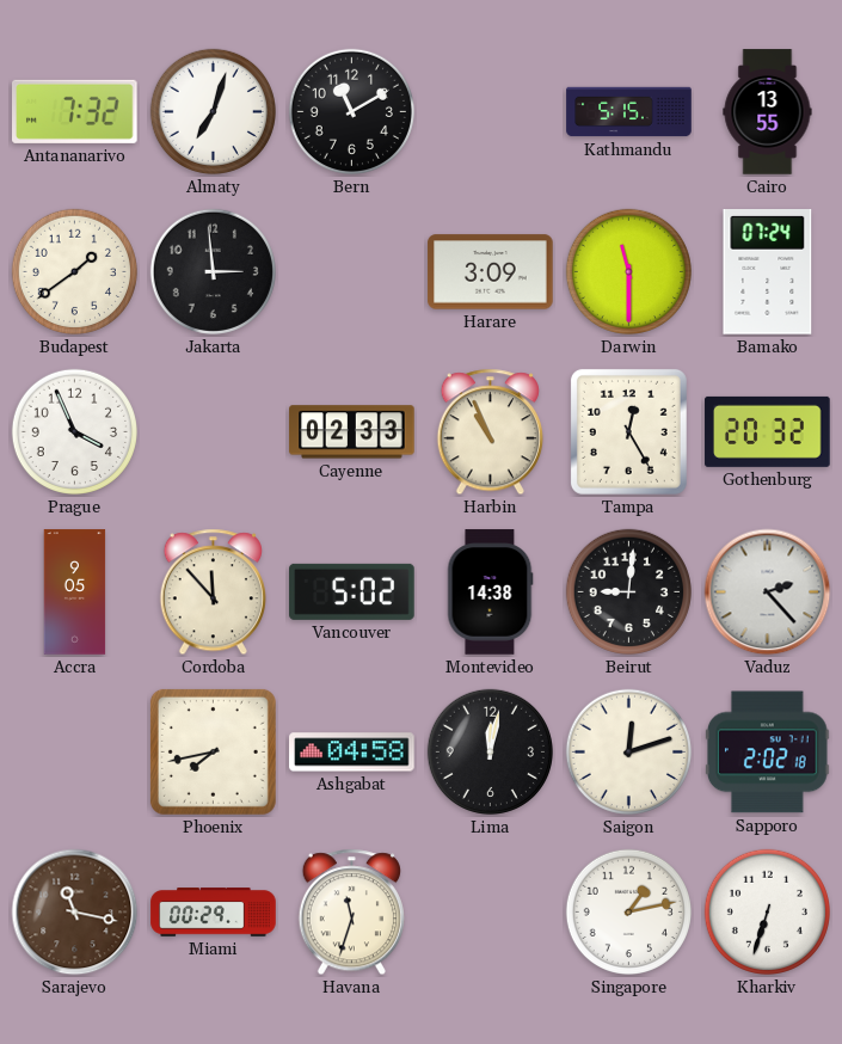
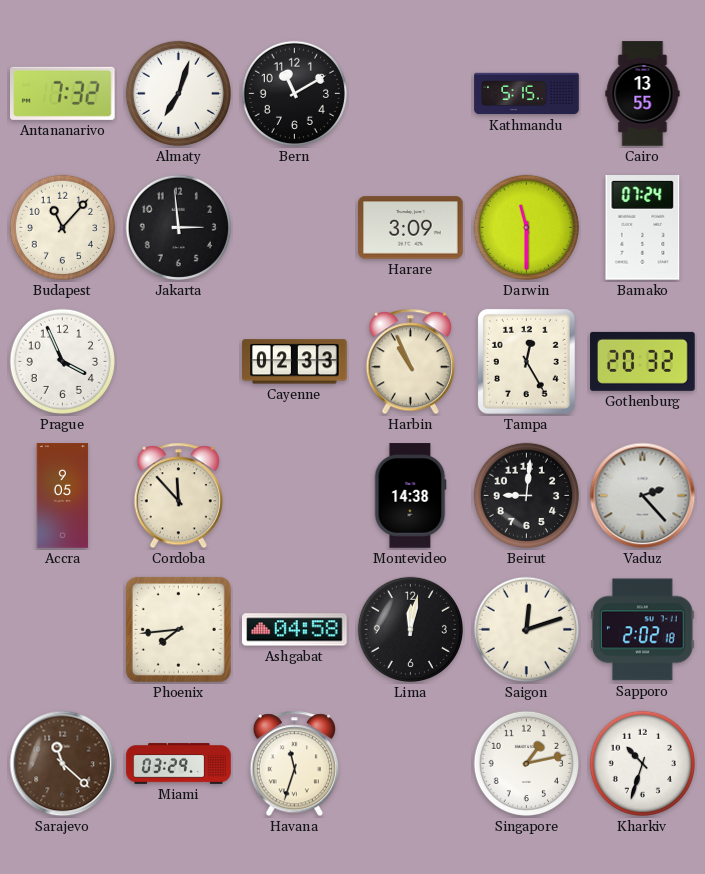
Budapest: 1:39 -> 11:07 (62, 227)
Vancouver: 5:02 -> none (352, 591)
Phoenix: 7:43 -> 7:44 (178, 629)
Sarajevo: 11:17 -> 11:22 (63, 764)
Miami: 00:29 -> 03:29 (179, 764)
Kharkiv: 6:33 -> 10:33 (642, 763)
